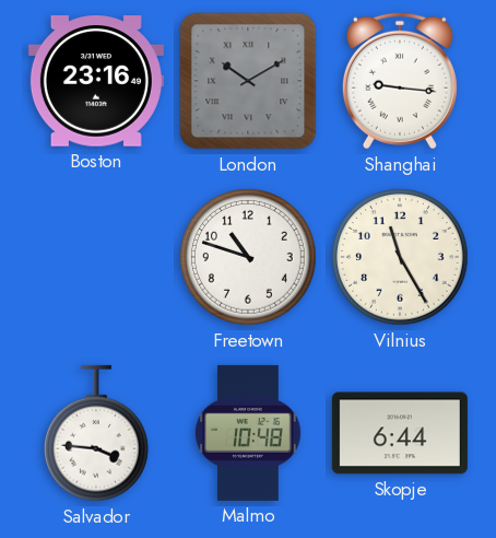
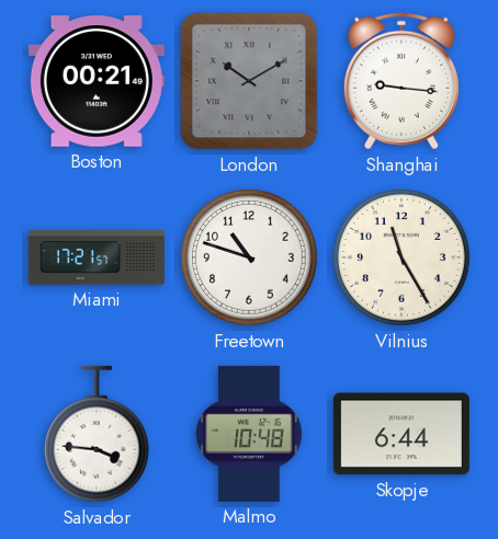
Boston: 23:16 -> 00:21 (97, 81)
Miami: none -> 17:21 (97, 257)
